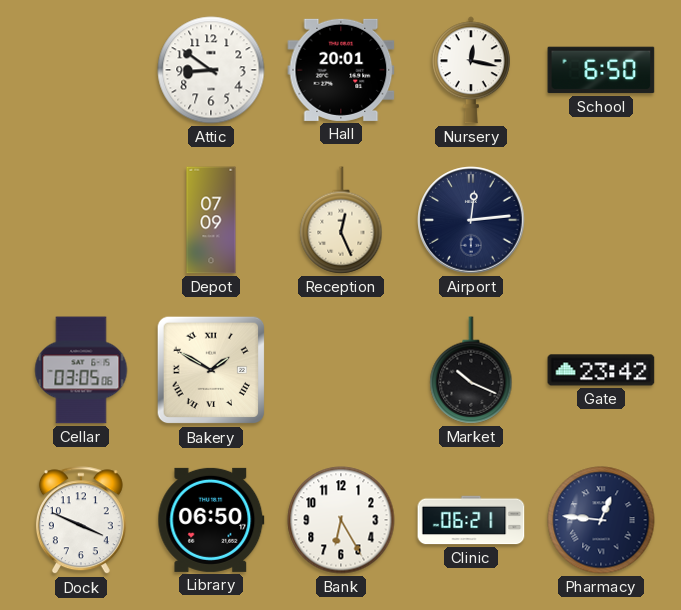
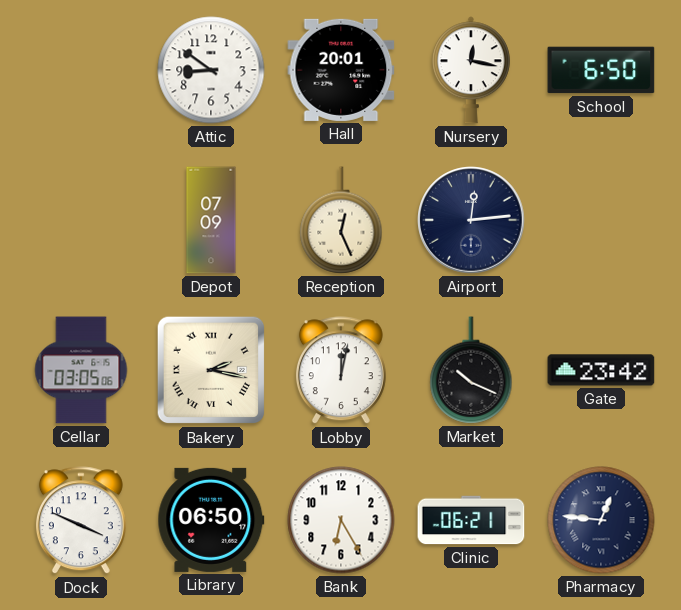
Bakery: 1:50 -> 2:17 (211, 370)
Lobby: none -> 12:02 (341, 371)
